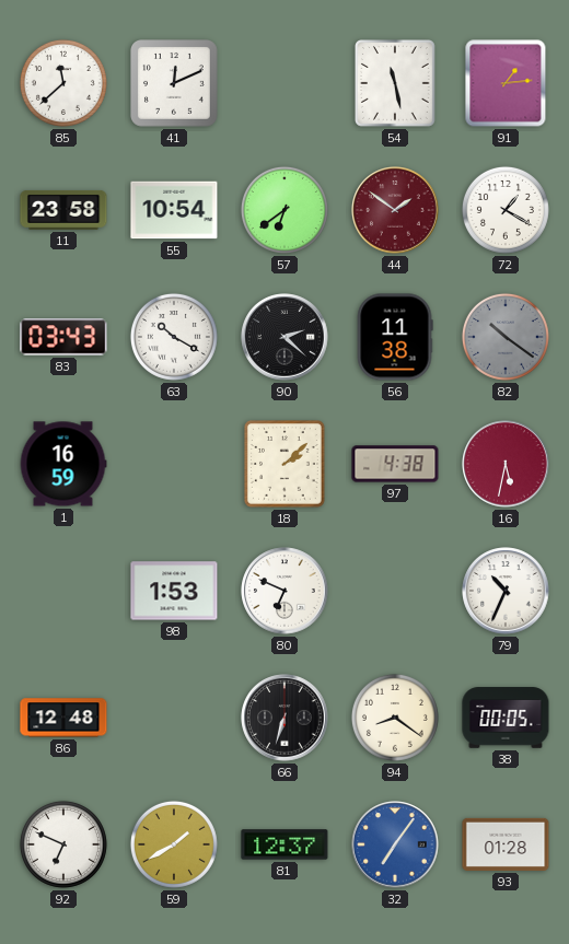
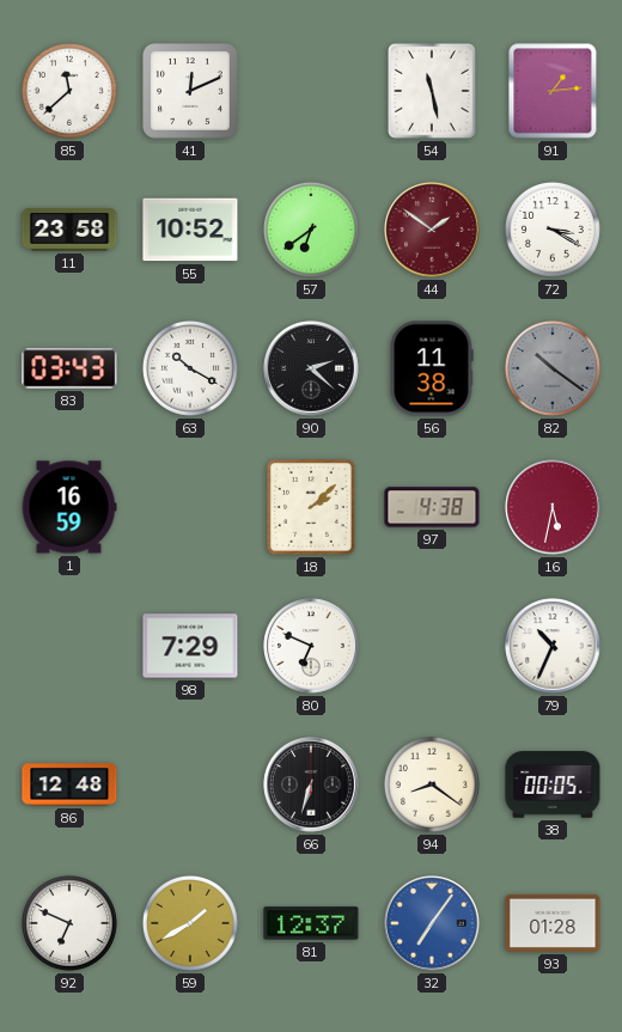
55: 10:54 -> 10:52 (190, 230)
72: 1:20 -> 3:20 (553, 230)
98: 1:53 -> 7:29 (190, 646)
